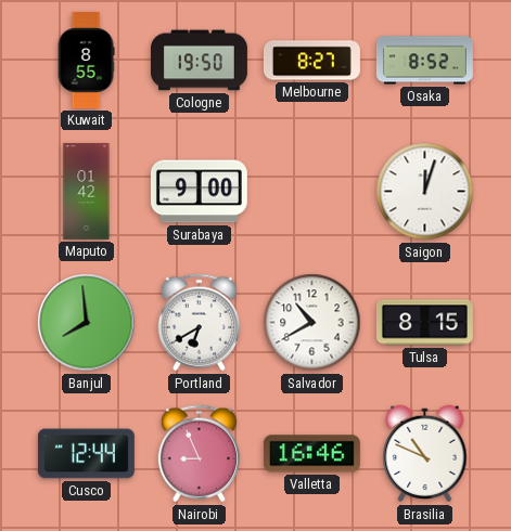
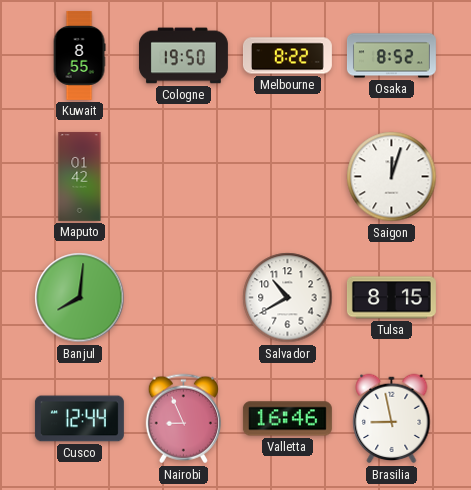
Melbourne: 8:27 -> 8:22 (287, 56)
Surabaya: 9:00 -> none (199, 192)
Banjul: 7:59 -> 8:01 (80, 298)
Portland: 6:40 -> none (199, 323)
Brasilia: 10:49 -> 8:58 (392, 419)
